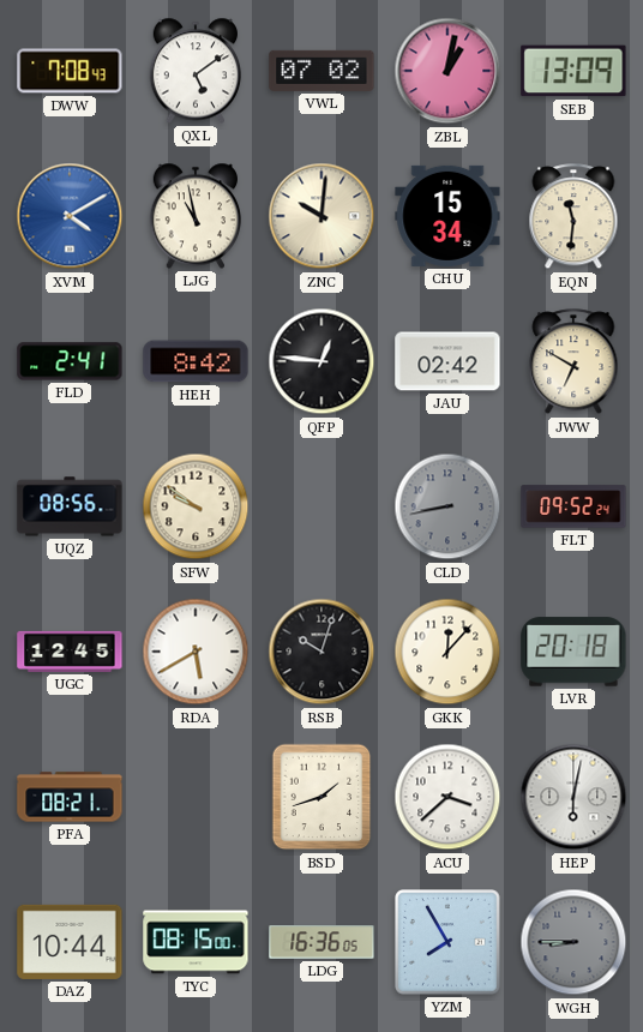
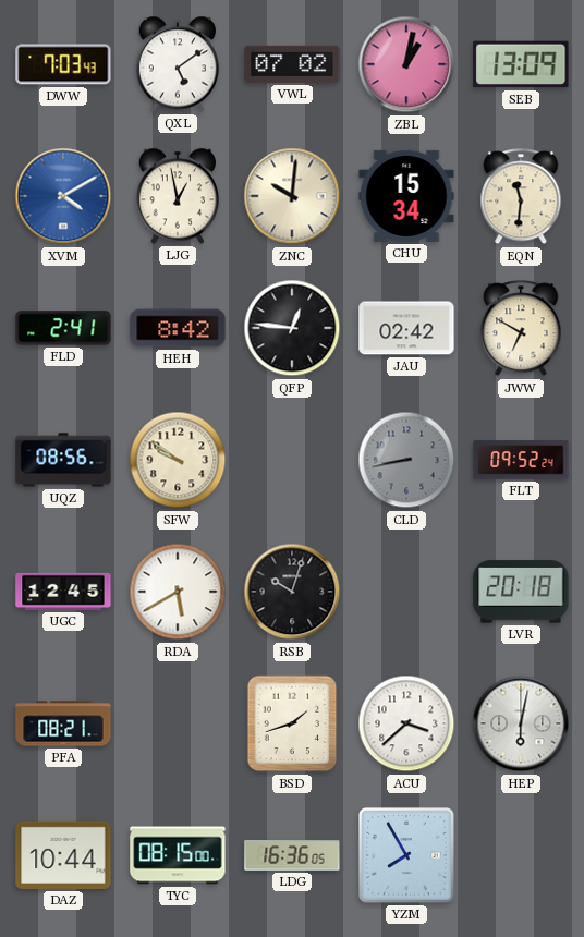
DWW: 7:08 -> 7:03 (63, 64)
LJG: 10:58 -> 12:58 (178, 196)
GKK: 12:07 -> none (447, 652)
WGH: 8:45 -> none (573, 942)
